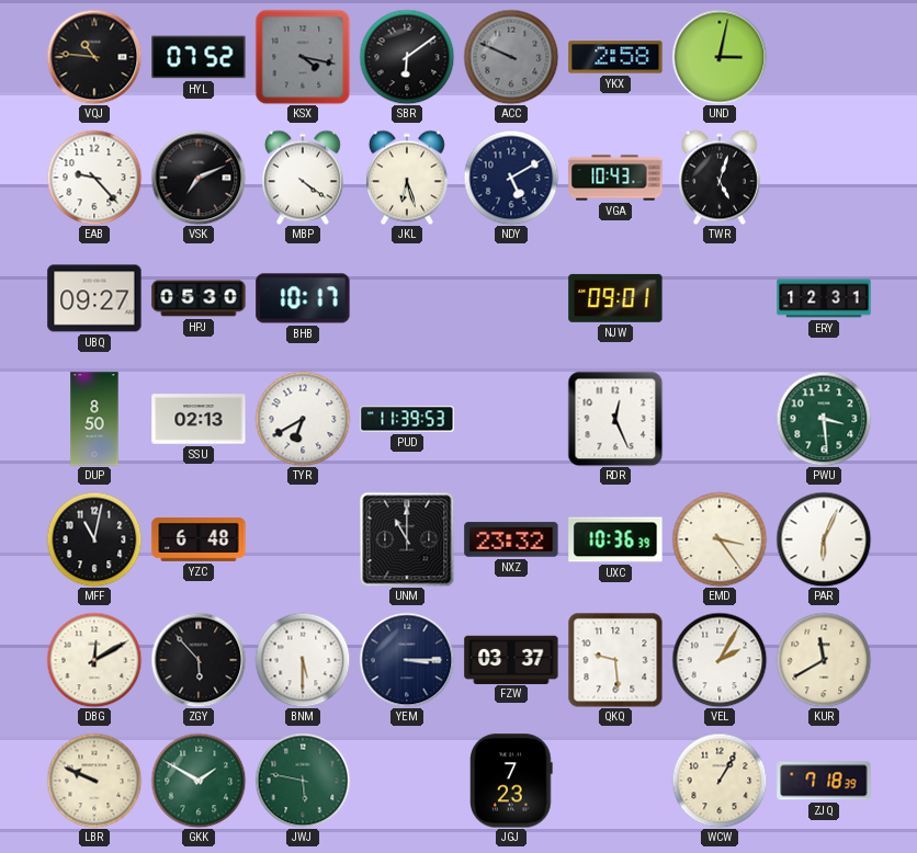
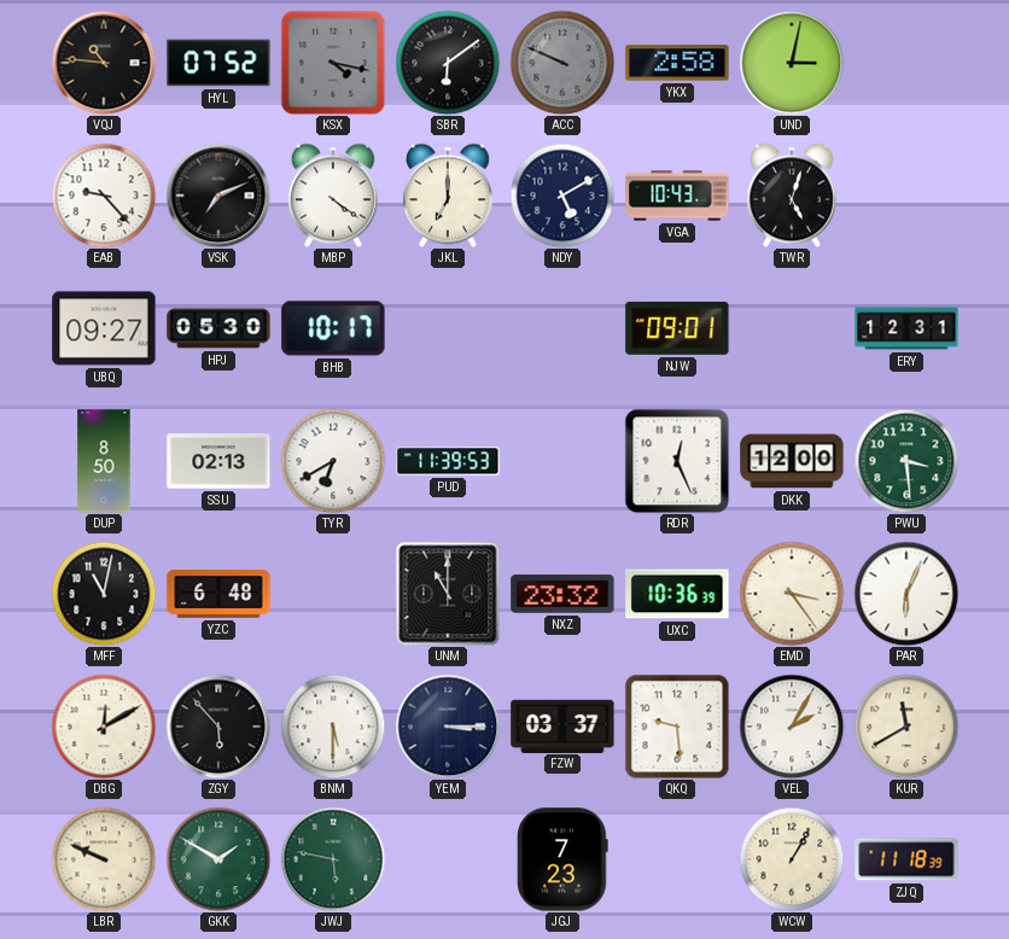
JKL: 6:27 -> 7:00 (448, 196)
DKK: none -> 12:00 (792, 461)
ZJQ: 7:18 -> 11:18 (906, 859)
